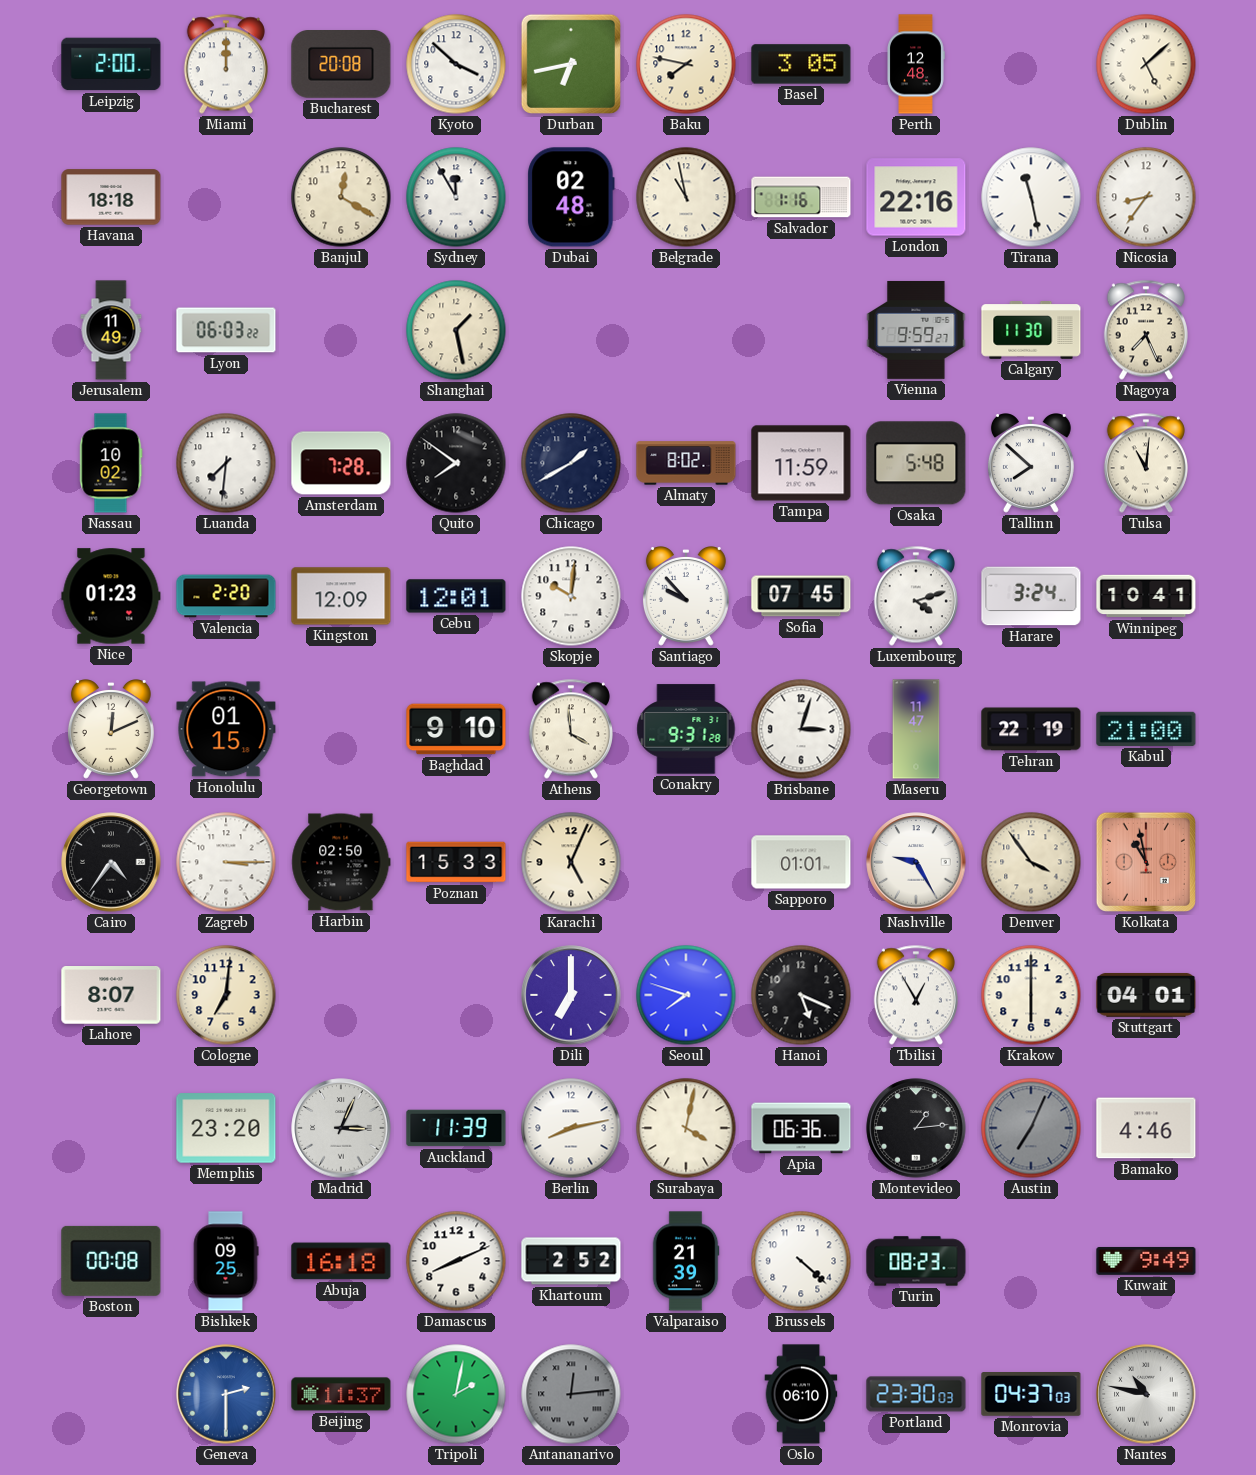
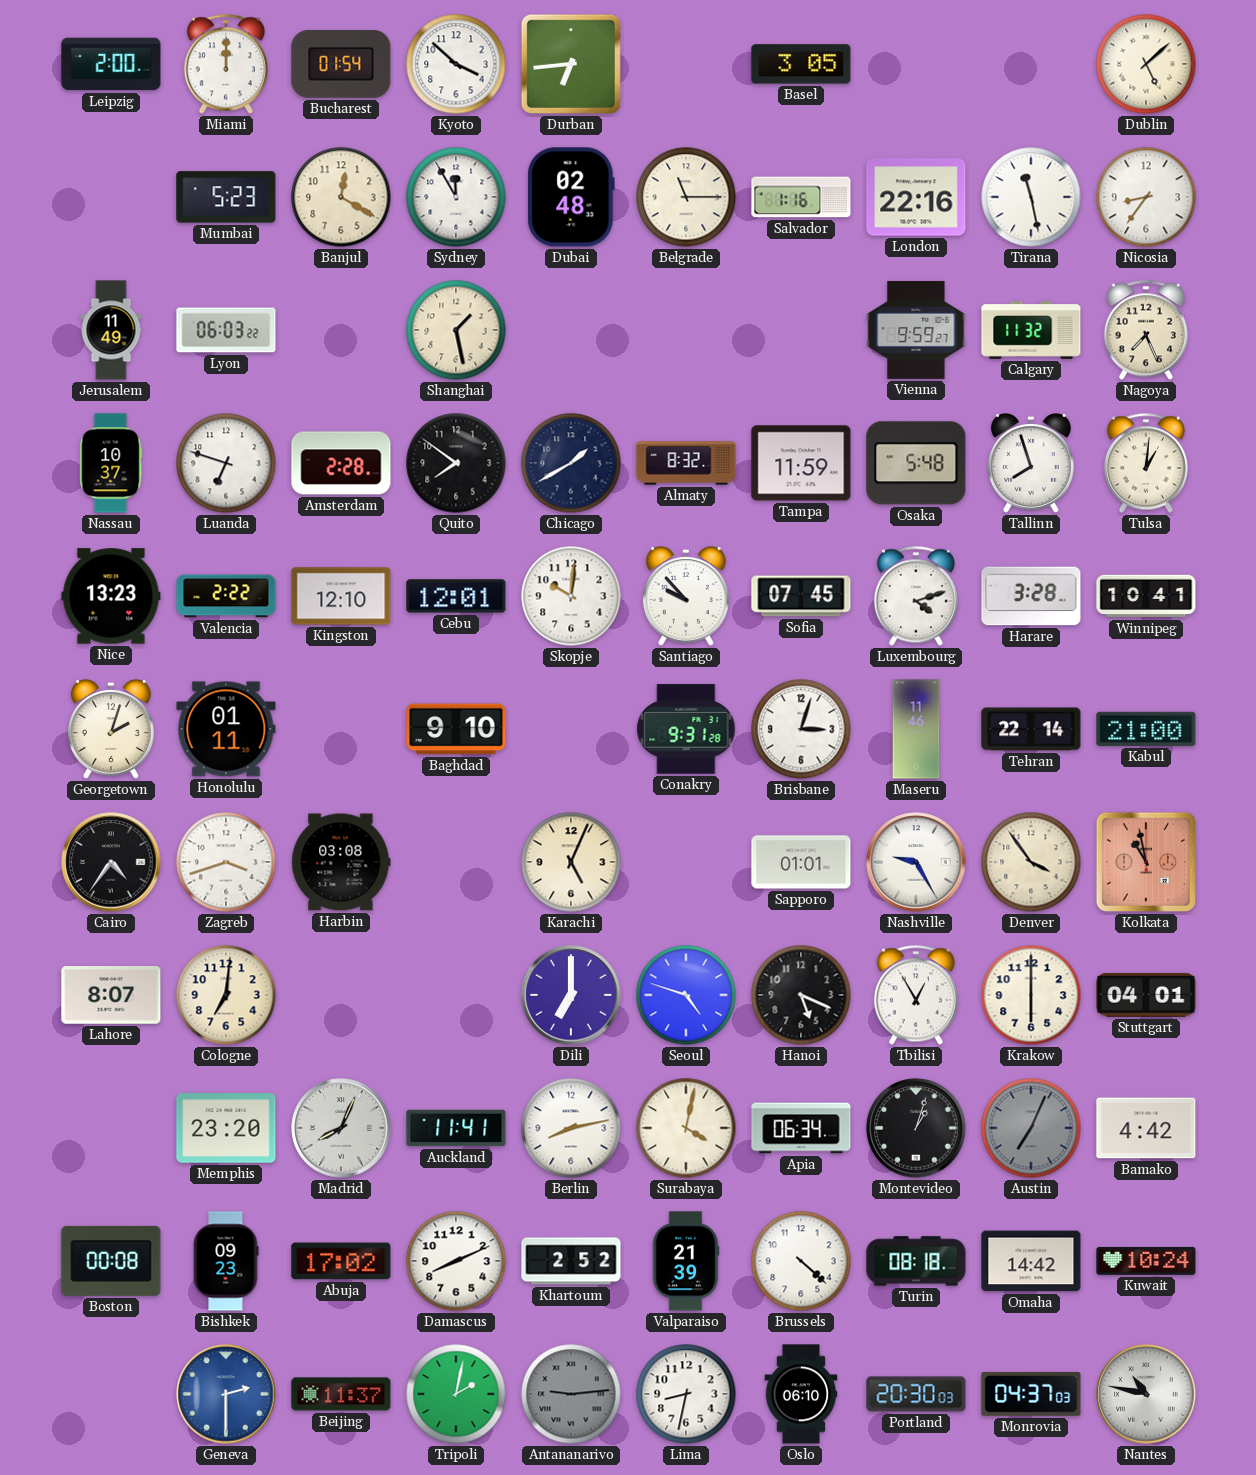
Bucharest: 20:08 -> 01:54 (341, 65)
Durban: 6:43 -> 6:44 (571, 64)
Baku: 7:47 -> none (686, 64)
Perth: 12:48 -> none (916, 64)
Havana: 18:18 -> none (111, 197)
Mumbai: none -> 5:23 (226, 197)
Belgrade: 10:58 -> 11:15 (686, 197)
Calgary: 11:30 -> 11:32 (1031, 331)
Nassau: 10:02 -> 10:37 (111, 463)
Luanda: 7:31 -> 6:48 (226, 463)
Amsterdam: 7:28 -> 2:28 (341, 463)
Almaty: 8:02 -> 8:32 (686, 463)
Tallinn: 7:52 -> 7:57 (1031, 463)
Tulsa: 11:01 -> 1:01 (1146, 463)
Nice: 01:23 -> 13:23 (111, 596)
Valencia: 2:20 -> 2:22 (226, 596)
Kingston: 12:09 -> 12:10 (341, 596)
Harare: 3:24 -> 3:28 (1031, 596)
Georgetown: 12:11 -> 2:03 (111, 729)
Honolulu: 01:15 -> 01:11 (226, 729)
Athens: 3:59 -> none (571, 729)
Maseru: 11:47 -> 11:46 (916, 729)
Tehran: 22:19 -> 22:14 (1031, 729)
Zagreb: 3:15 -> 3:42 (226, 862)
Harbin: 02:50 -> 03:08 (341, 862)
Poznan: 15:33 -> none (456, 862)
Seoul: 7:48 -> 4:48 (686, 995)
Madrid: 3:04 -> 8:04 (341, 1128)
Auckland: 11:39 -> 11:41 (456, 1128)
Apia: 06:36 -> 06:34 (801, 1128)
Montevideo: 1:14 -> 1:03 (916, 1128)
Bamako: 4:46 -> 4:42 (1146, 1128)
Bishkek: 09:25 -> 09:23 (226, 1261)
Abuja: 16:18 -> 17:02 (341, 1261)
Turin: 08:23 -> 08:18 (916, 1261)
Omaha: none -> 14:42 (1031, 1261)
Kuwait: 9:49 -> 10:24 (1146, 1261)
Antananarivo: 12:14 -> 9:14 (571, 1394)
Lima: none -> 8:32 (686, 1394)
Portland: 23:30 -> 20:30 (916, 1394)
